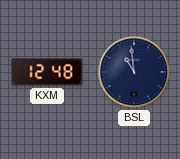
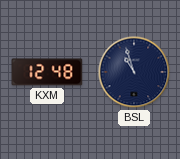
BSL: 10:59 -> 10:57 (134, 72)
